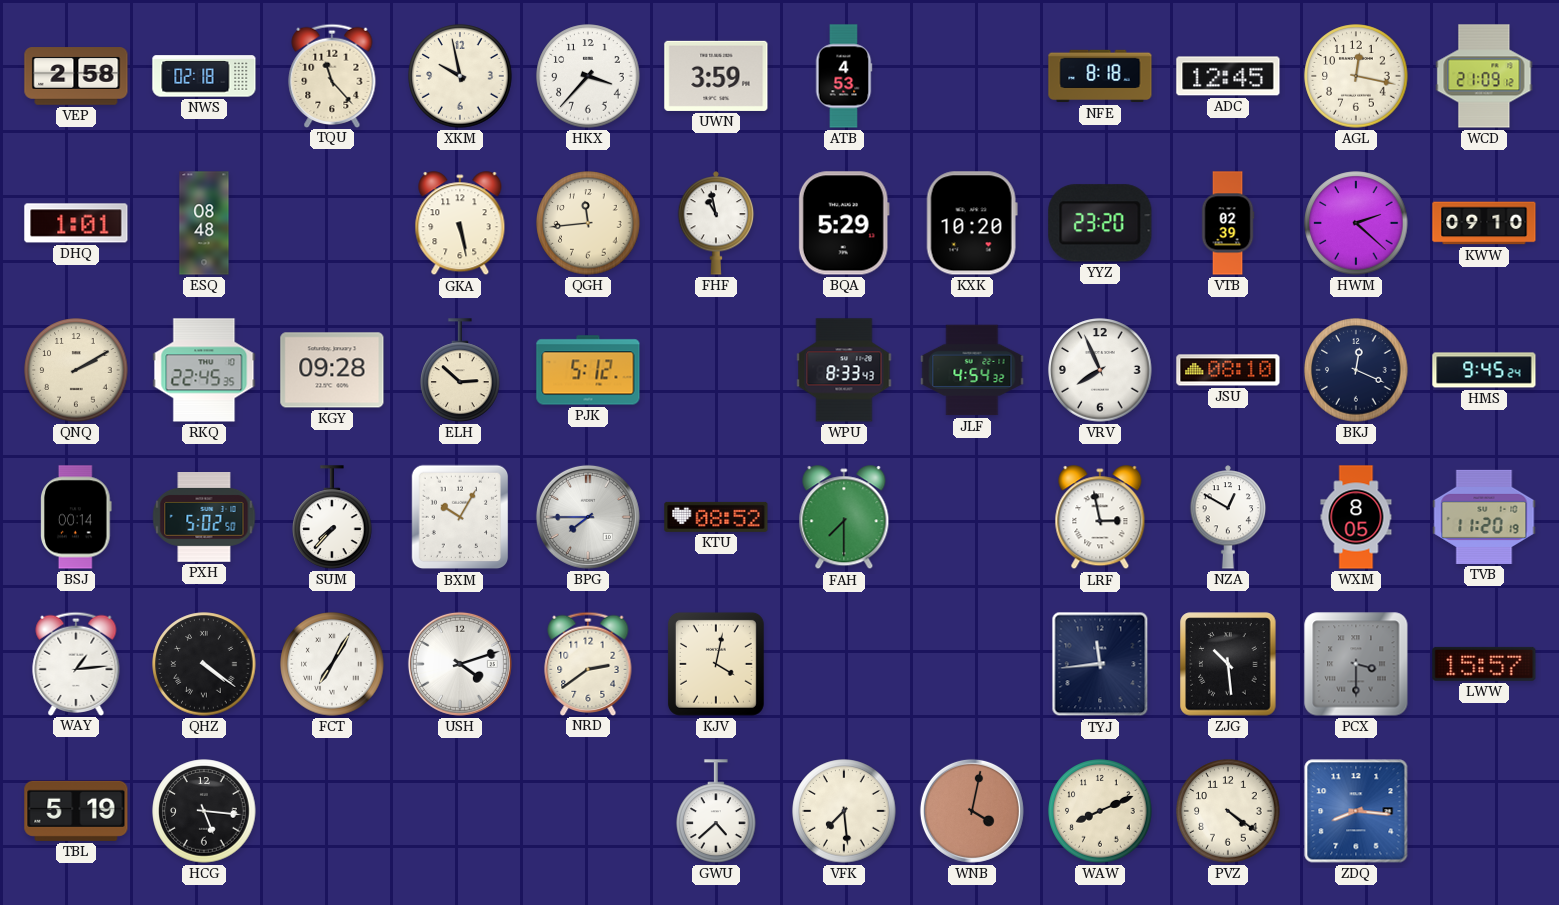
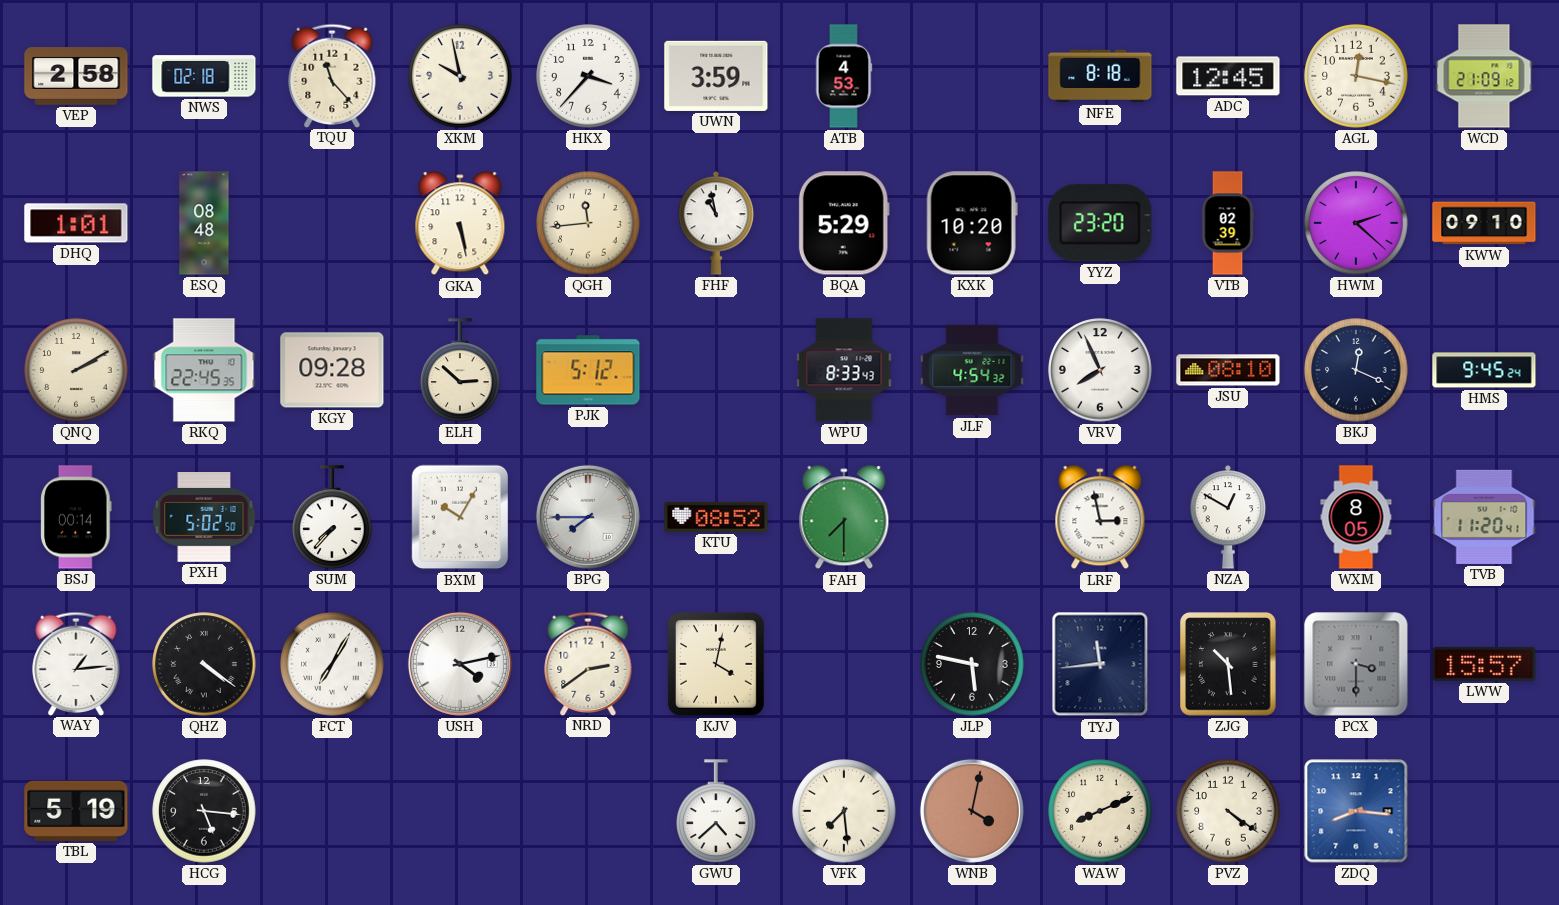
TVB: 11:20:19 -> 11:20:41 (1484, 517)
USH: 4:12 -> 4:13 (460, 664)
JLP: none -> 5:47 (972, 664)
